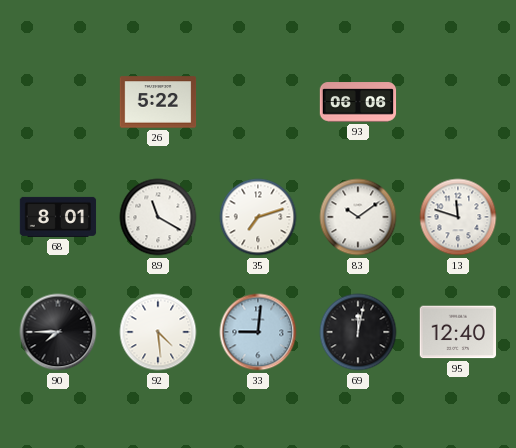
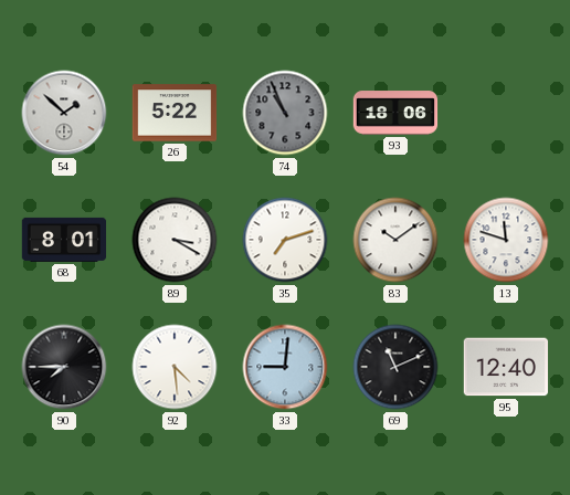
54: none -> 1:52 (64, 113)
74: none -> 10:56 (285, 113)
93: 06:06 -> 18:06 (395, 113)
89: 11:20 -> 3:20 (175, 240)
69: 12:02 -> 11:11 (395, 367)
